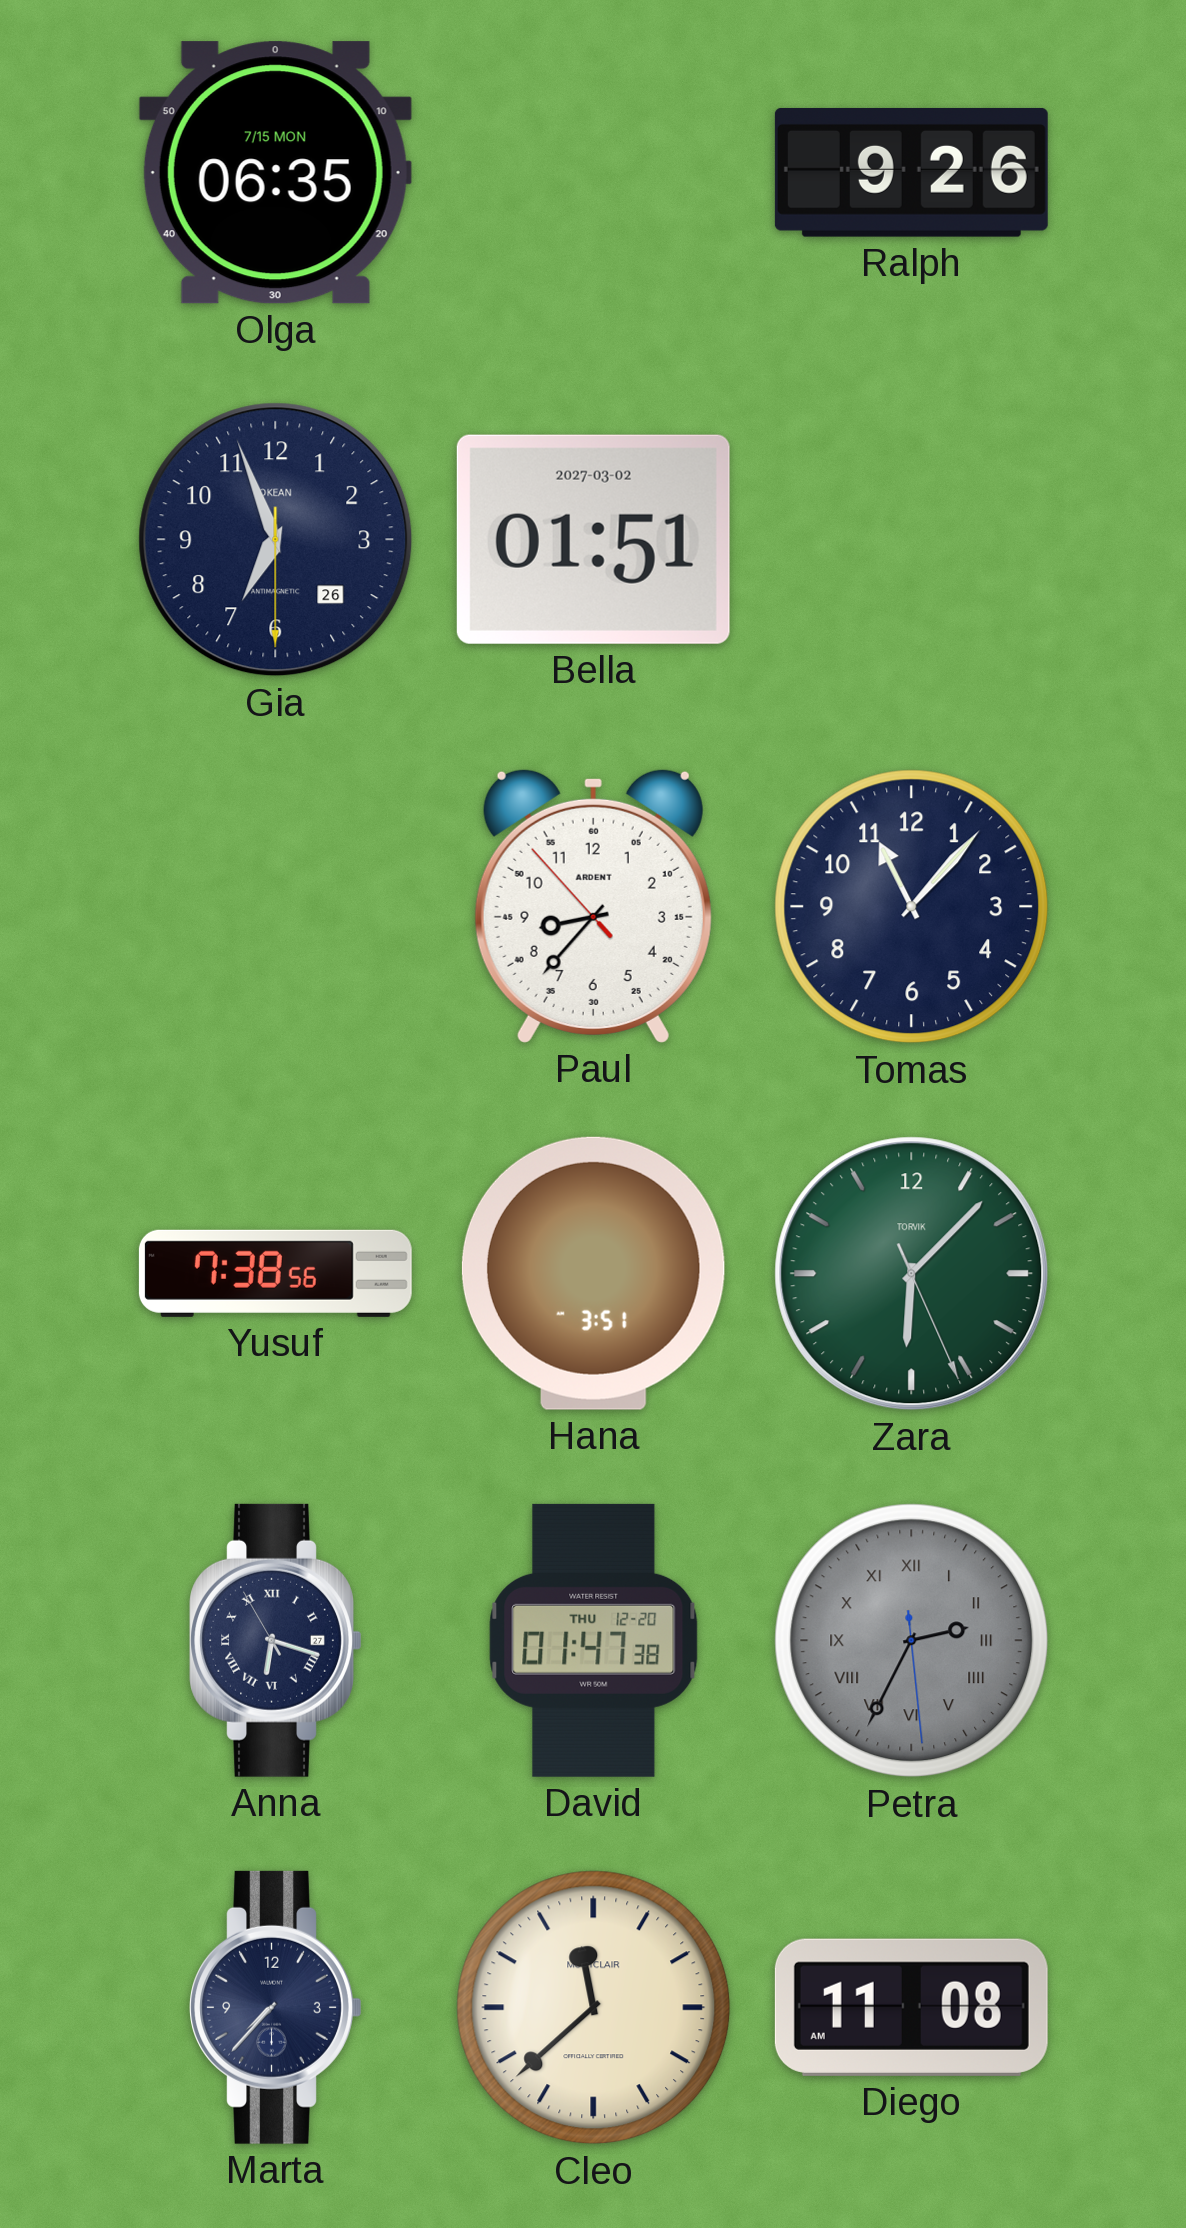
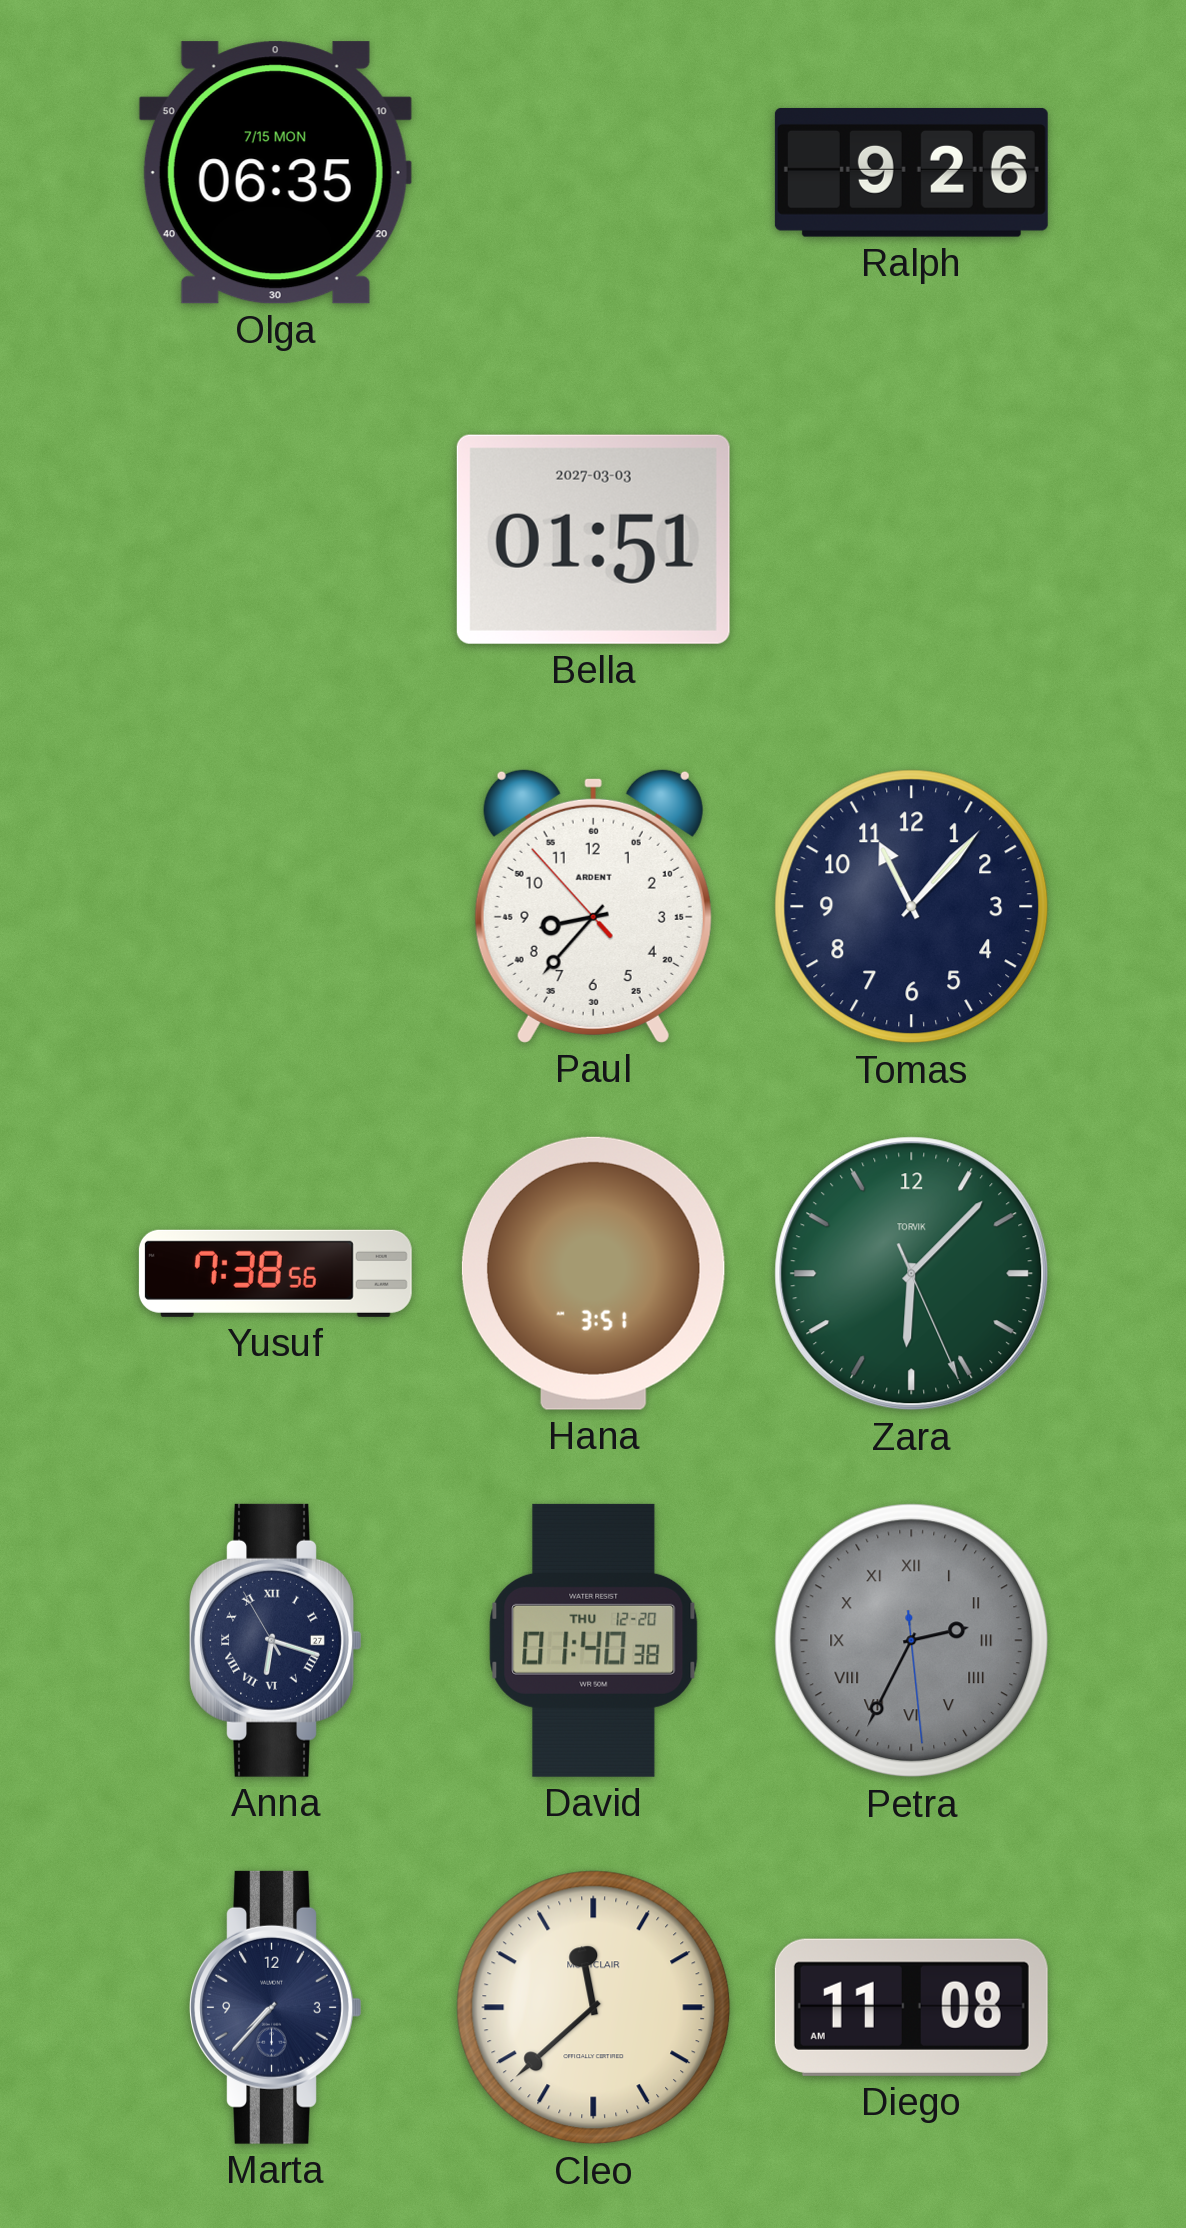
Gia: 6:56 -> none (276, 540)
Bella date: 2027-03-02 -> 2027-03-03 (593, 539)
David: 01:47 -> 01:40 (594, 1640)
